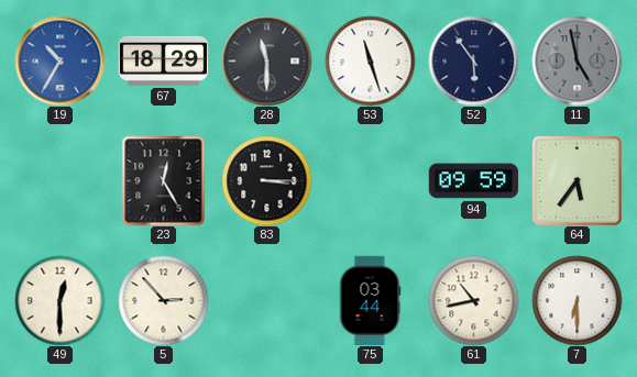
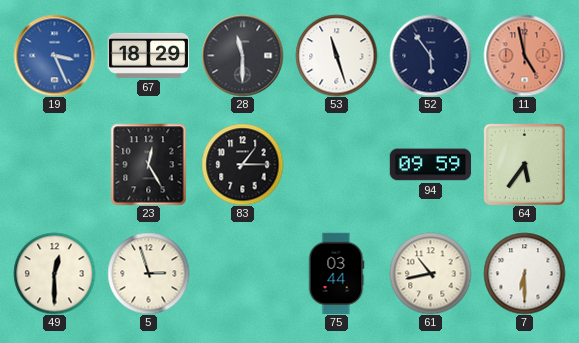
19: 10:35 -> 3:26 (54, 55)
11 dial: grey -> salmon (524, 55)
83: 3:15 -> 1:15 (242, 164)
5: 2:53 -> 2:57 (148, 273)
